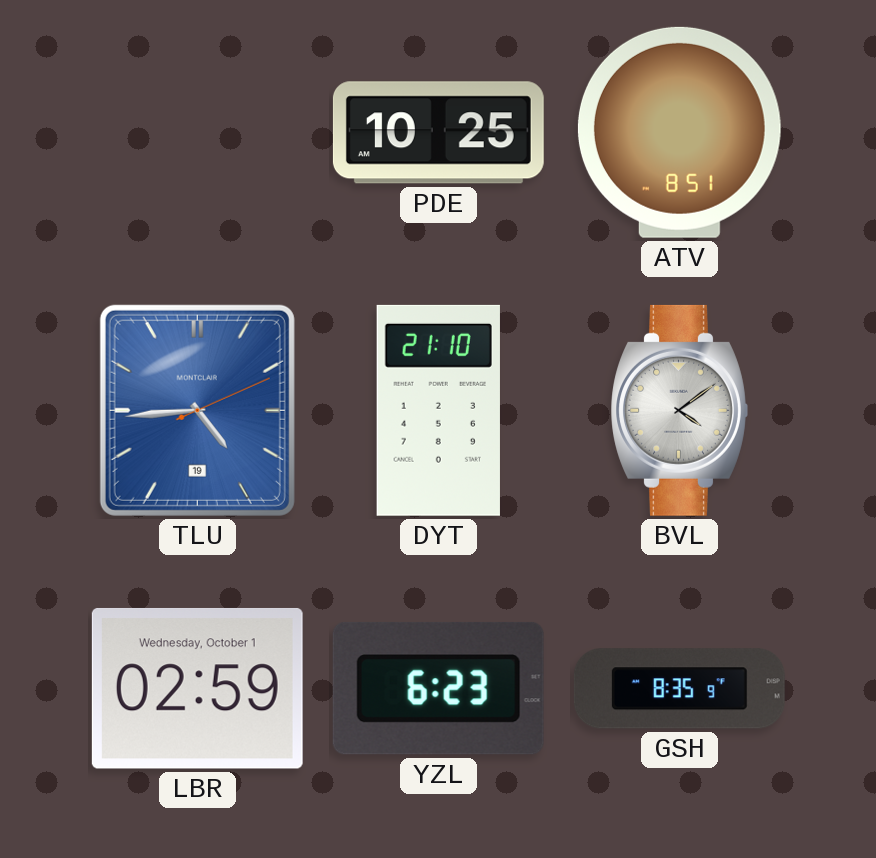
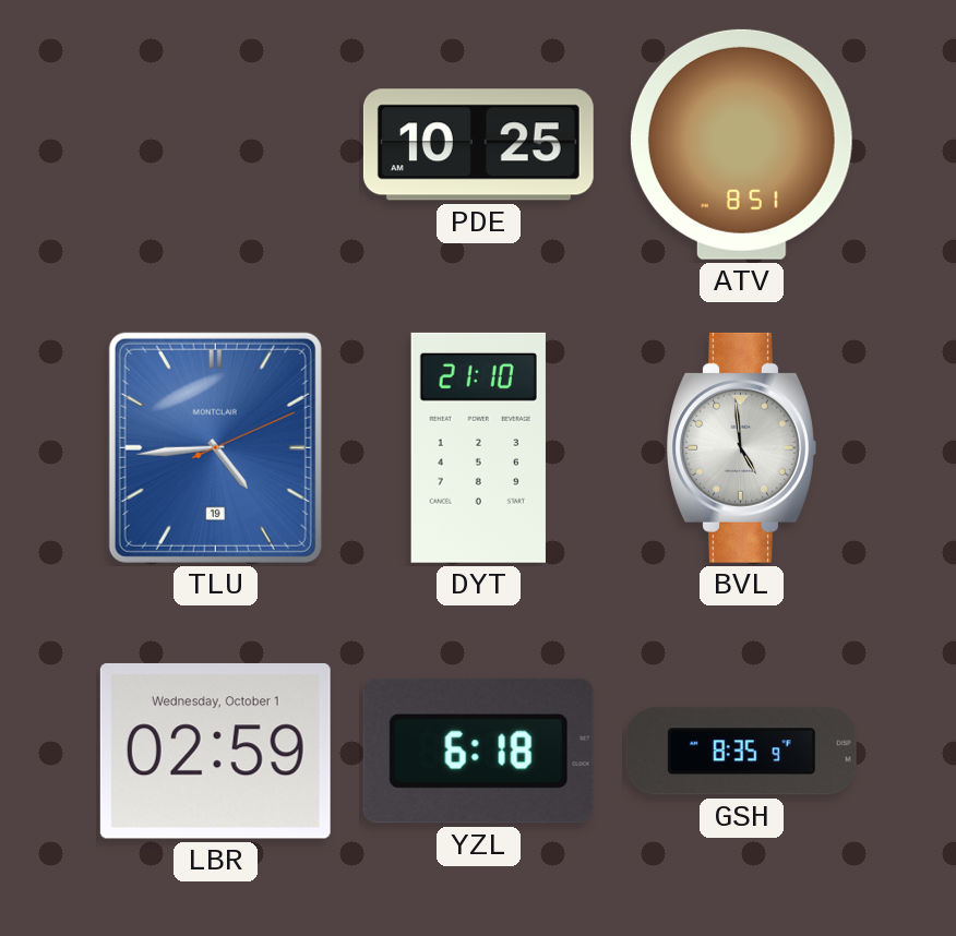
BVL: 4:09 -> 4:59 (741, 447)
YZL: 6:23 -> 6:18 (478, 751)
